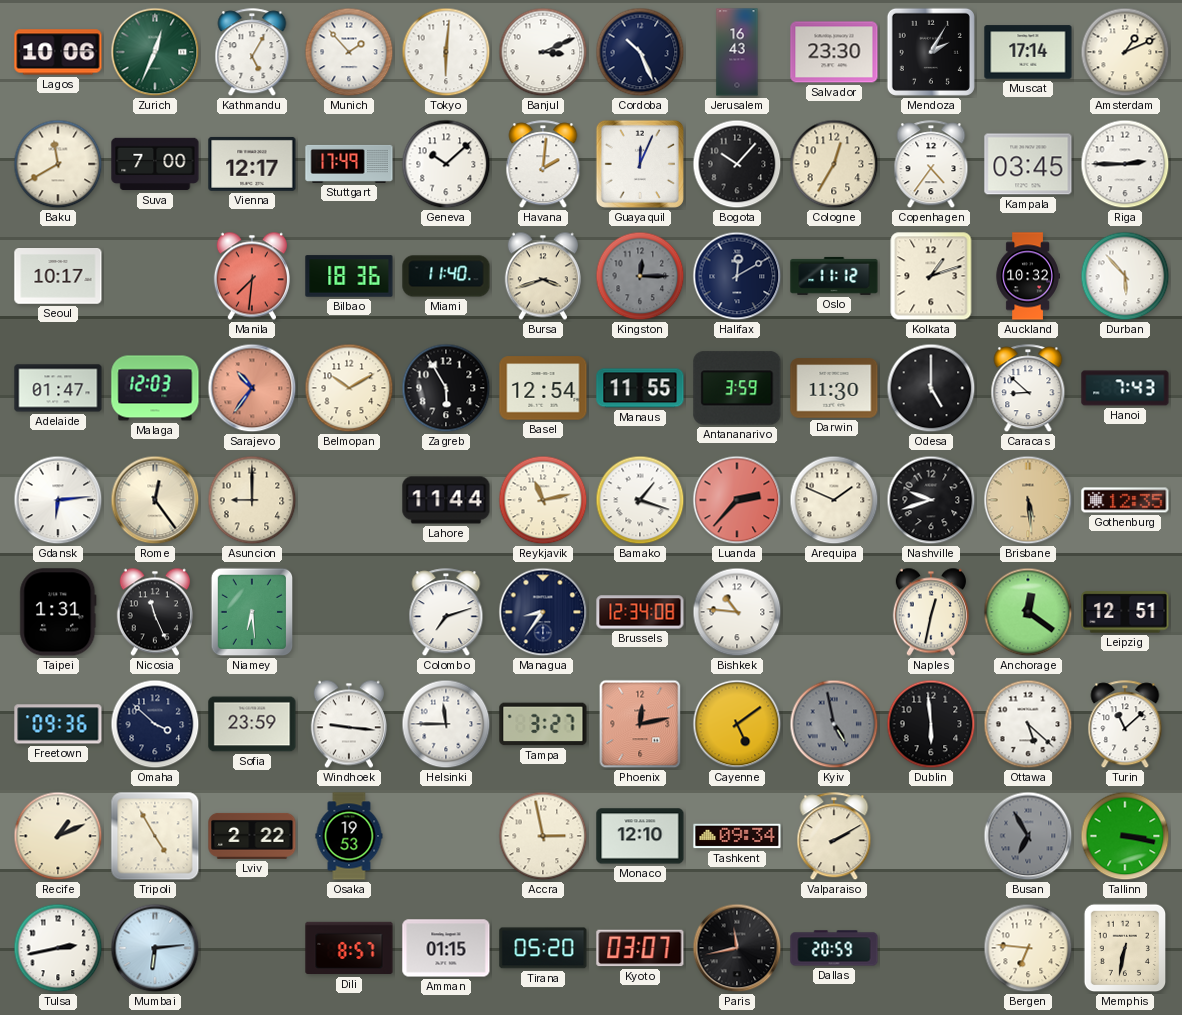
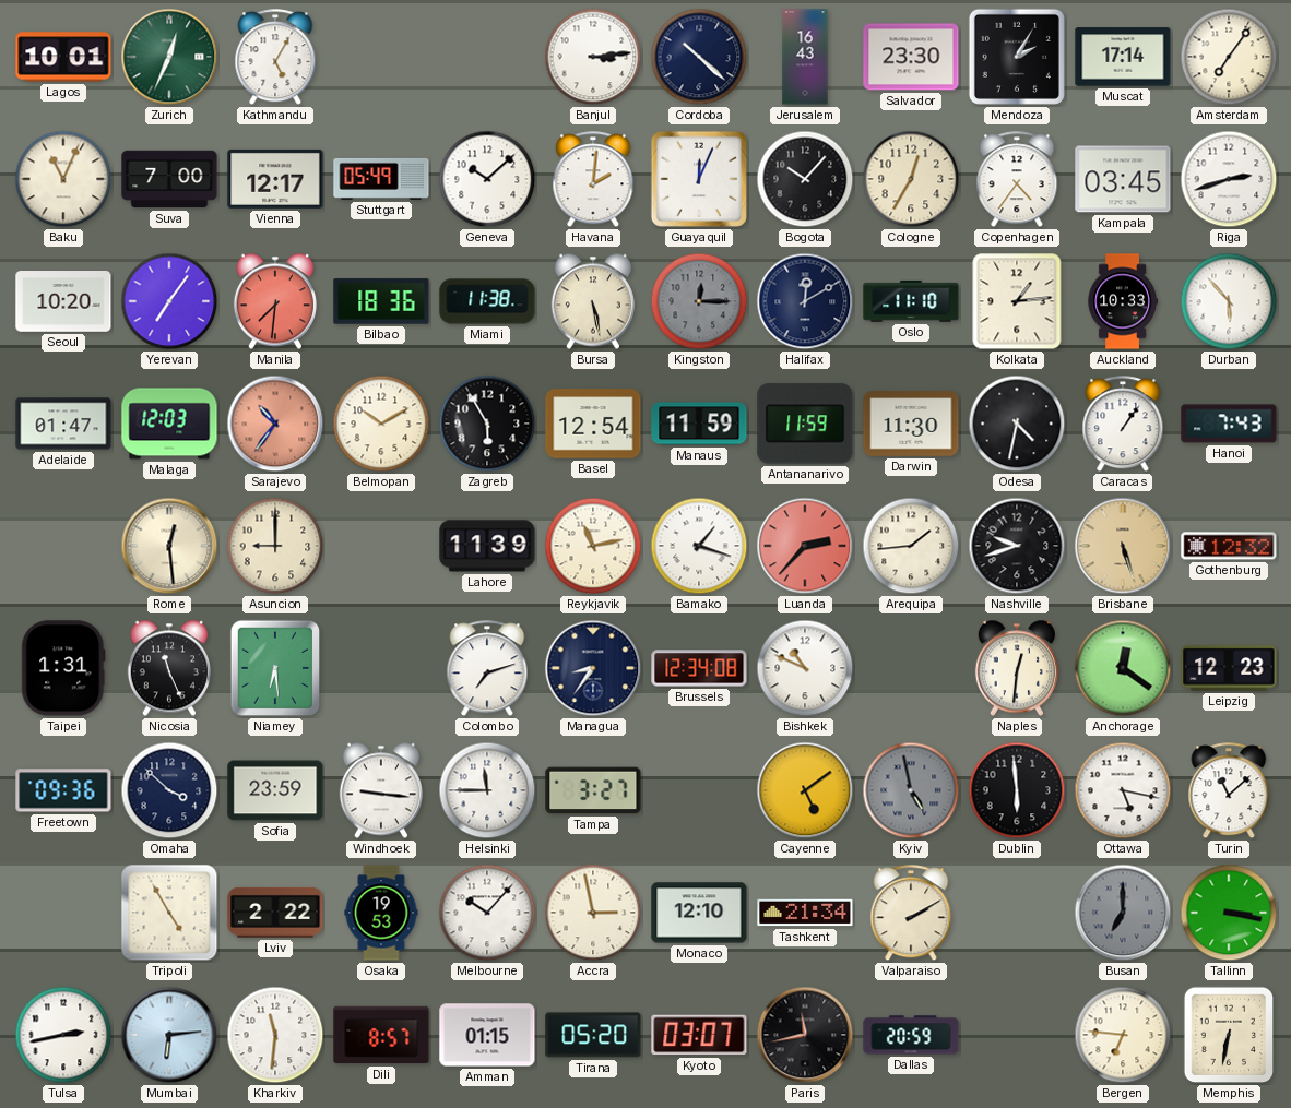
Lagos: 10:06 -> 10:01 (63, 57)
Munich: 1:53 -> none (349, 52)
Tokyo: 6:01 -> none (446, 52)
Banjul: 3:11 -> 3:14 (593, 57)
Cordoba: 10:26 -> 10:22 (699, 57)
Amsterdam: 1:11 -> 7:06 (1229, 57)
Baku: 11:40 -> 11:04 (63, 179)
Stuttgart: 17:49 -> 05:49 (381, 179)
Riga: 2:45 -> 2:42 (1229, 179)
Seoul: 10:17 -> 10:20 (63, 302)
Yerevan: none -> 7:06 (169, 301)
Miami: 11:40 -> 11:38 (487, 301)
Bursa: 3:42 -> 5:28 (593, 301)
Oslo: 11:12 -> 11:10 (911, 301)
Kolkata: 1:12 -> 1:14 (1017, 301)
Auckland: 10:32 -> 10:33 (1123, 301)
Manaus: 11:55 -> 11:59 (699, 424)
Antananarivo: 3:59 -> 11:59 (805, 424)
Odesa: 5:00 -> 4:32 (1017, 424)
Caracas: 8:52 -> 1:06 (1123, 425)
Gdansk: 6:14 -> none (58, 500)
Rome: 12:24 -> 12:29 (169, 546)
Lahore: 11:44 -> 11:39 (487, 546)
Arequipa: 1:49 -> 1:44 (911, 546)
Brisbane: 5:29 -> 5:27 (1123, 546)
Gothenburg: 12:35 -> 12:32 (1229, 546)
Bishkek: 10:46 -> 10:49 (805, 668)
Naples: 12:32 -> 12:31 (1017, 668)
Leipzig: 12:51 -> 12:23 (1229, 668)
Phoenix: 12:13 -> none (640, 724)
Ottawa: 5:22 -> 5:17 (1123, 790)
Recife: 1:11 -> none (58, 836)
Melbourne: none -> 10:07 (487, 913)
Tashkent: 09:34 -> 21:34 (805, 913)
Busan: 6:55 -> 7:00 (1123, 913)
Kharkiv: none -> 11:31 (275, 1035)
